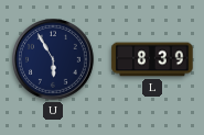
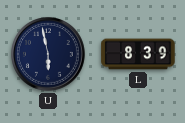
U: 5:55 -> 5:58 (49, 55)
